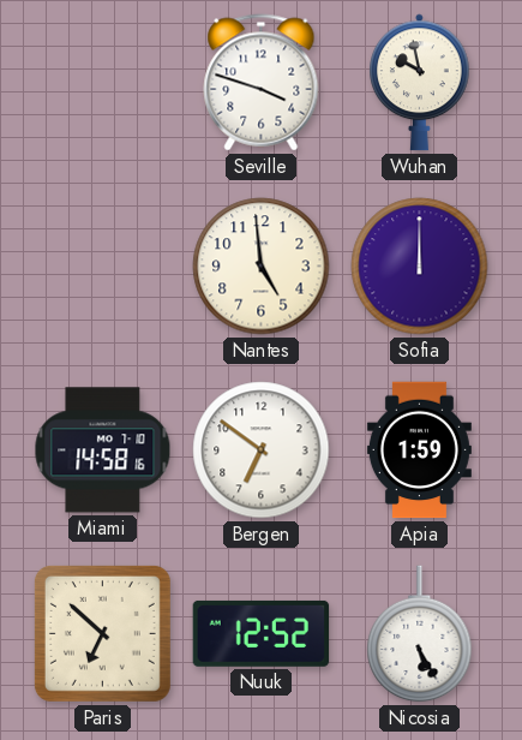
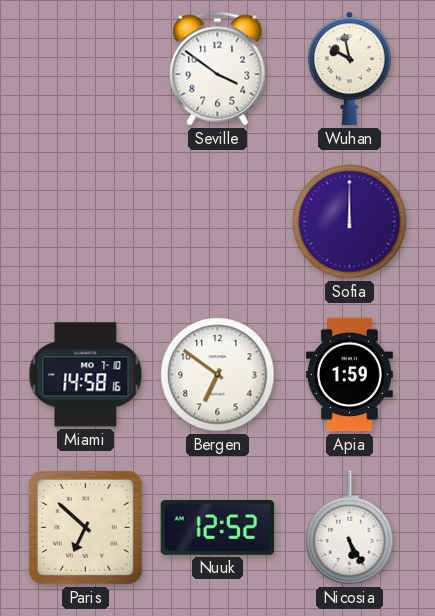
Seville: 3:48 -> 3:51 (218, 69)
Nantes: 4:59 -> none (262, 267)
